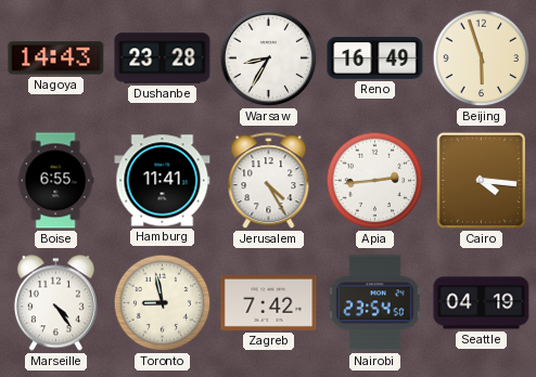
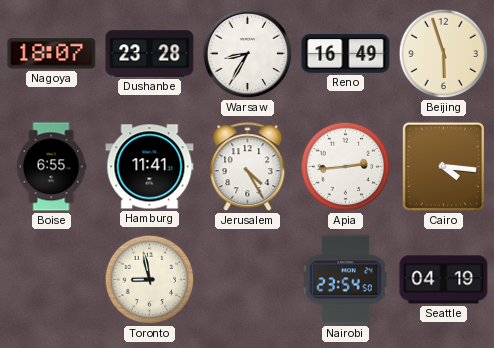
Nagoya: 14:43 -> 18:07 (52, 54)
Marseille: 4:24 -> none (55, 303)
Zagreb: 7:42 -> none (269, 302)
